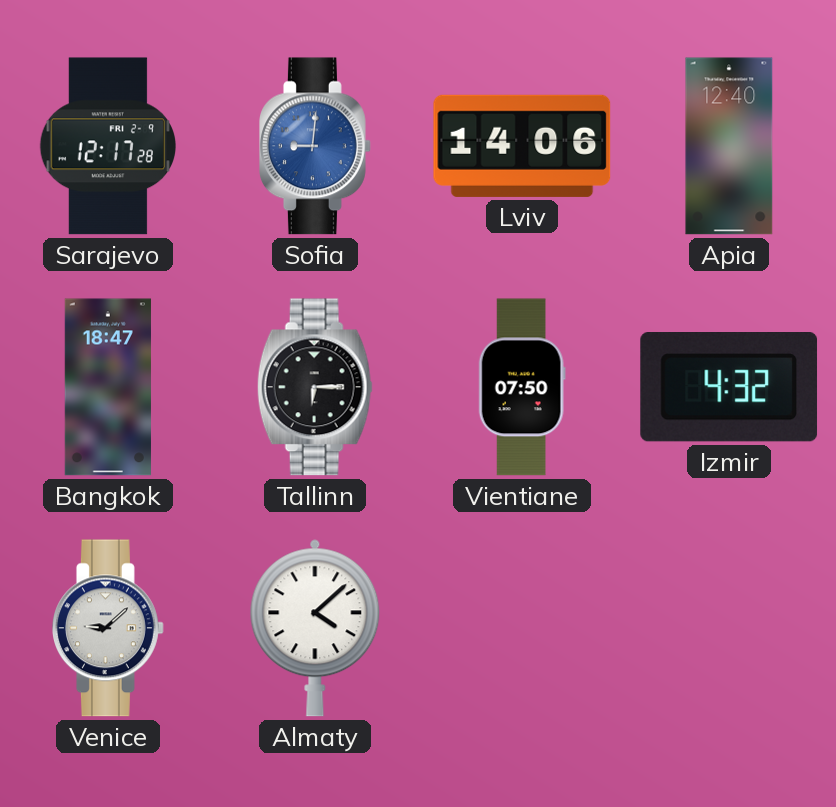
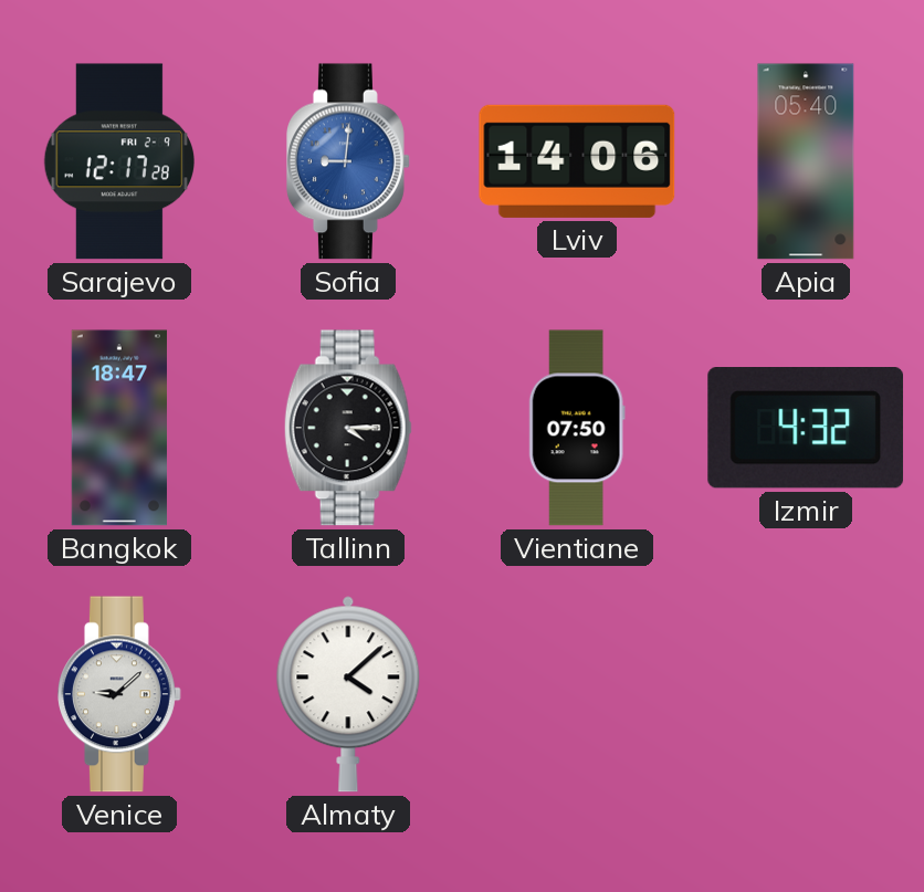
Apia: 12:40 -> 05:40 (806, 161)
Tallinn: 6:15 -> 4:15 (348, 428)
